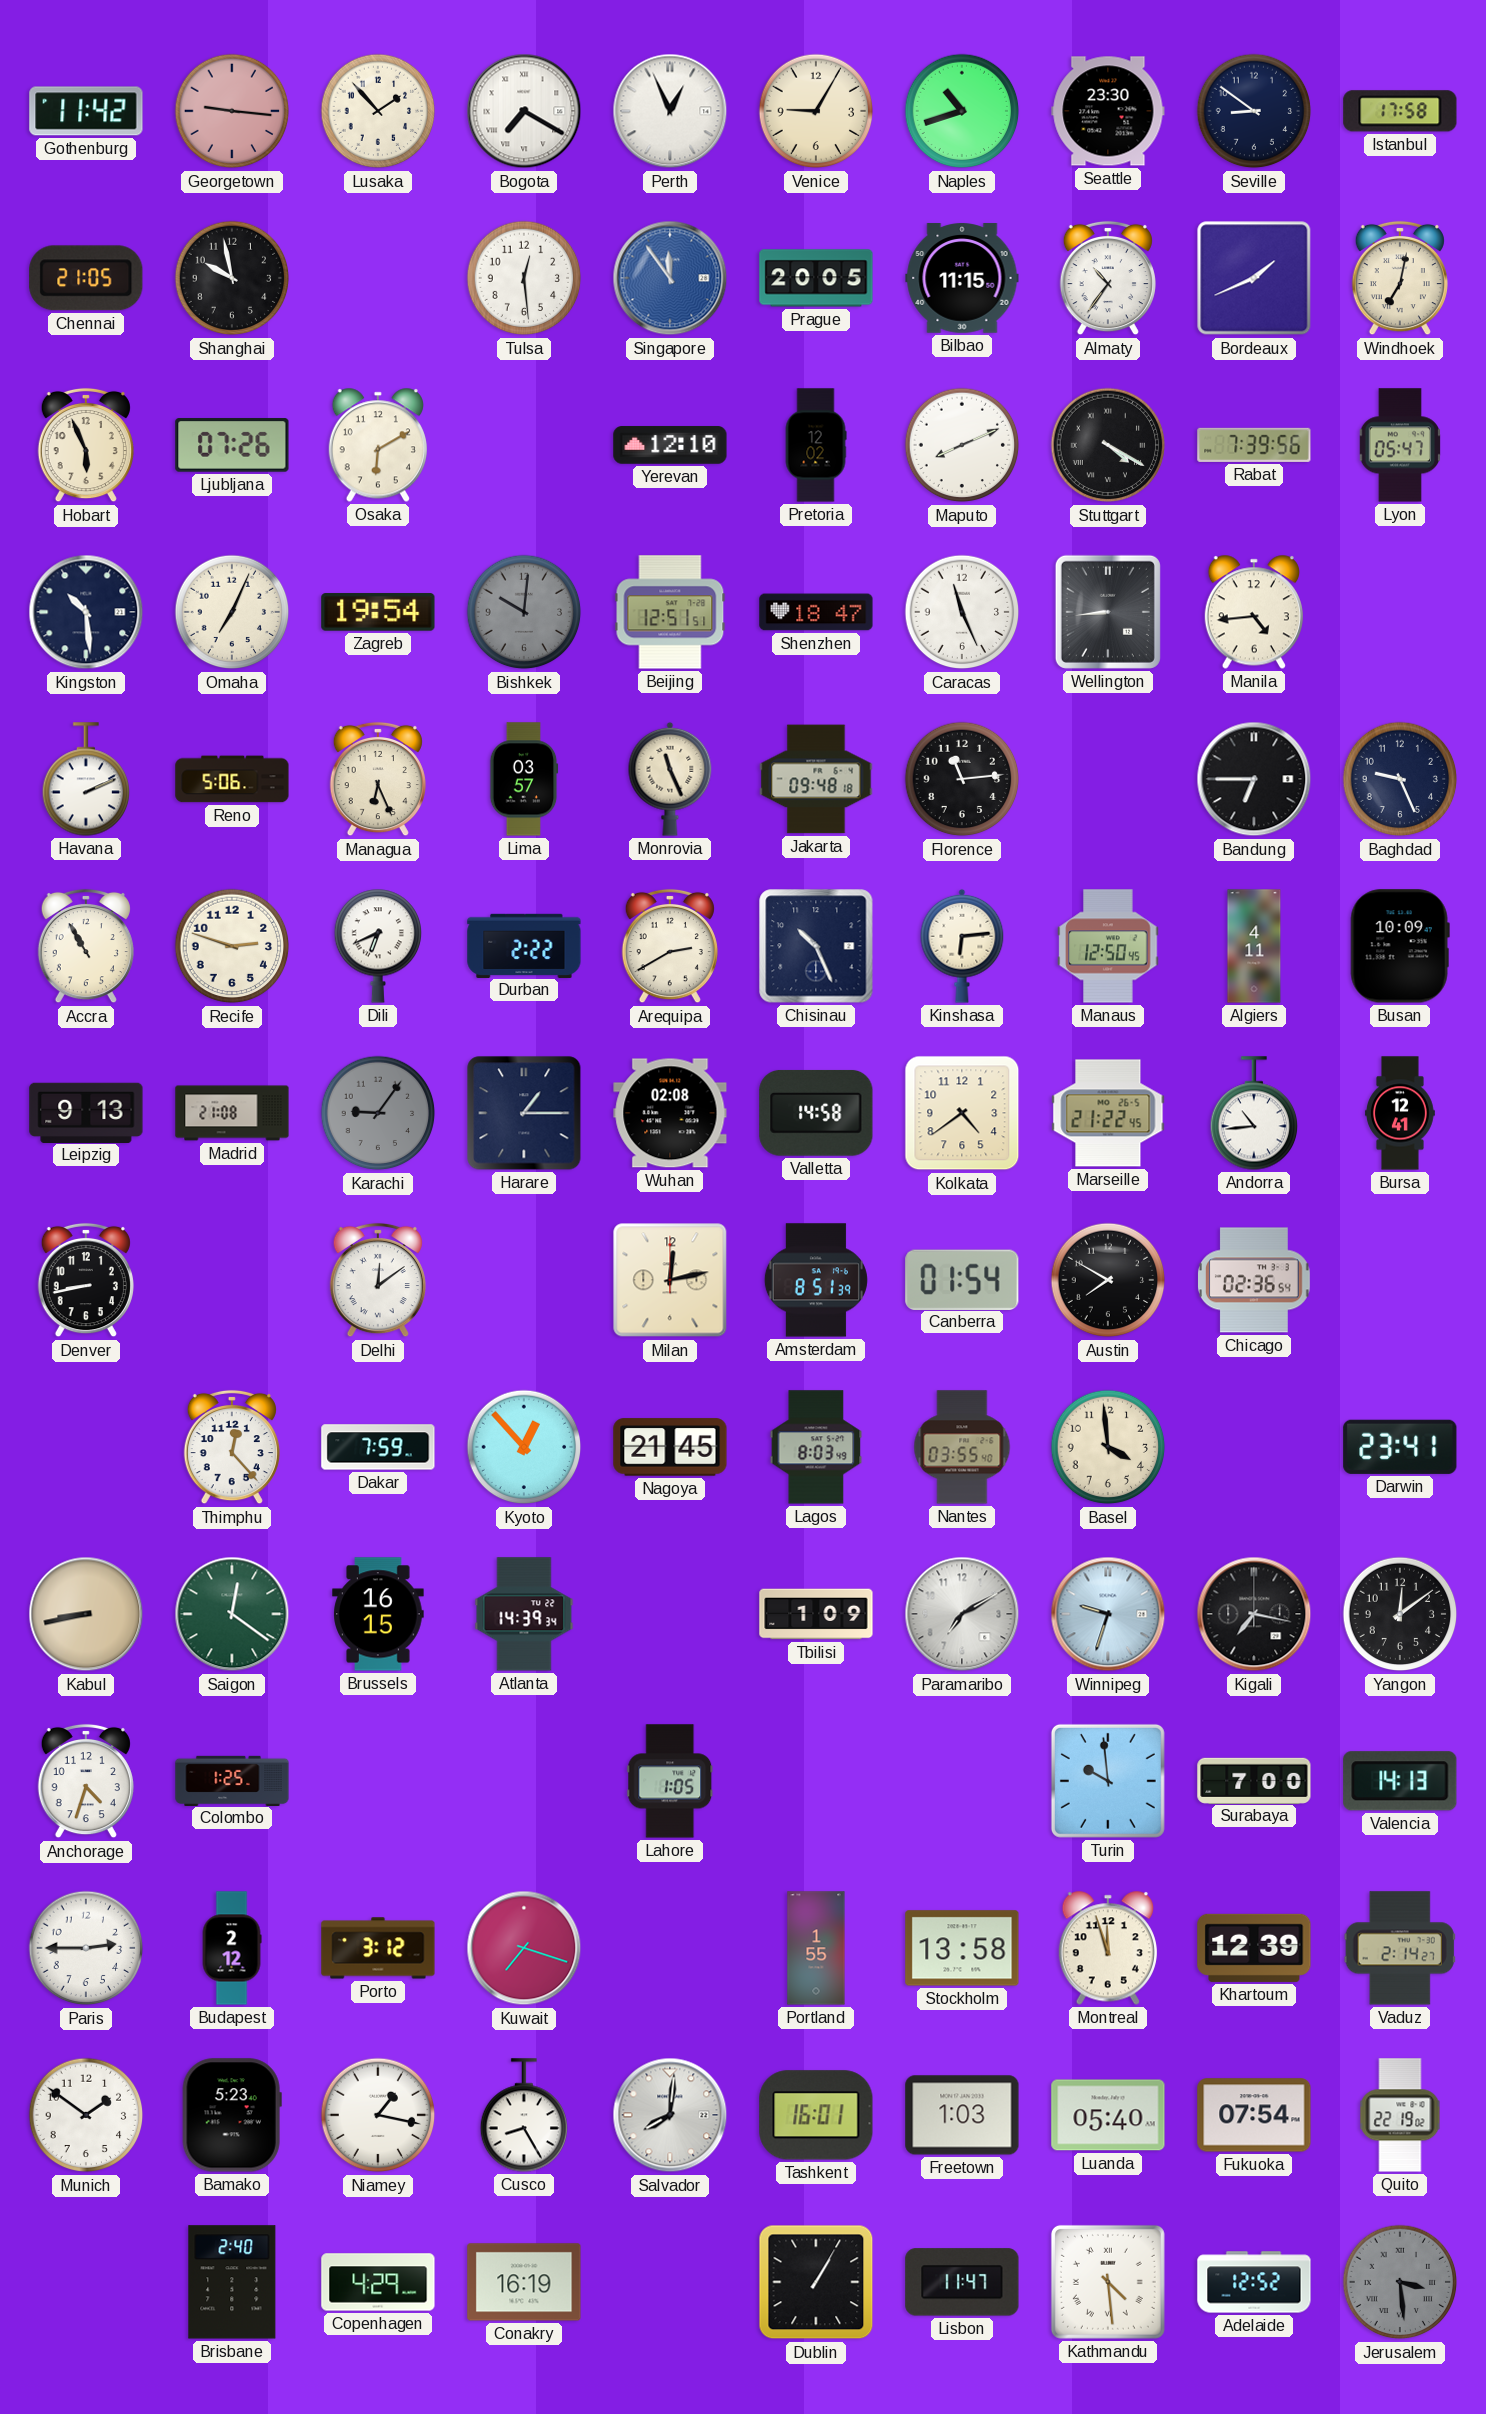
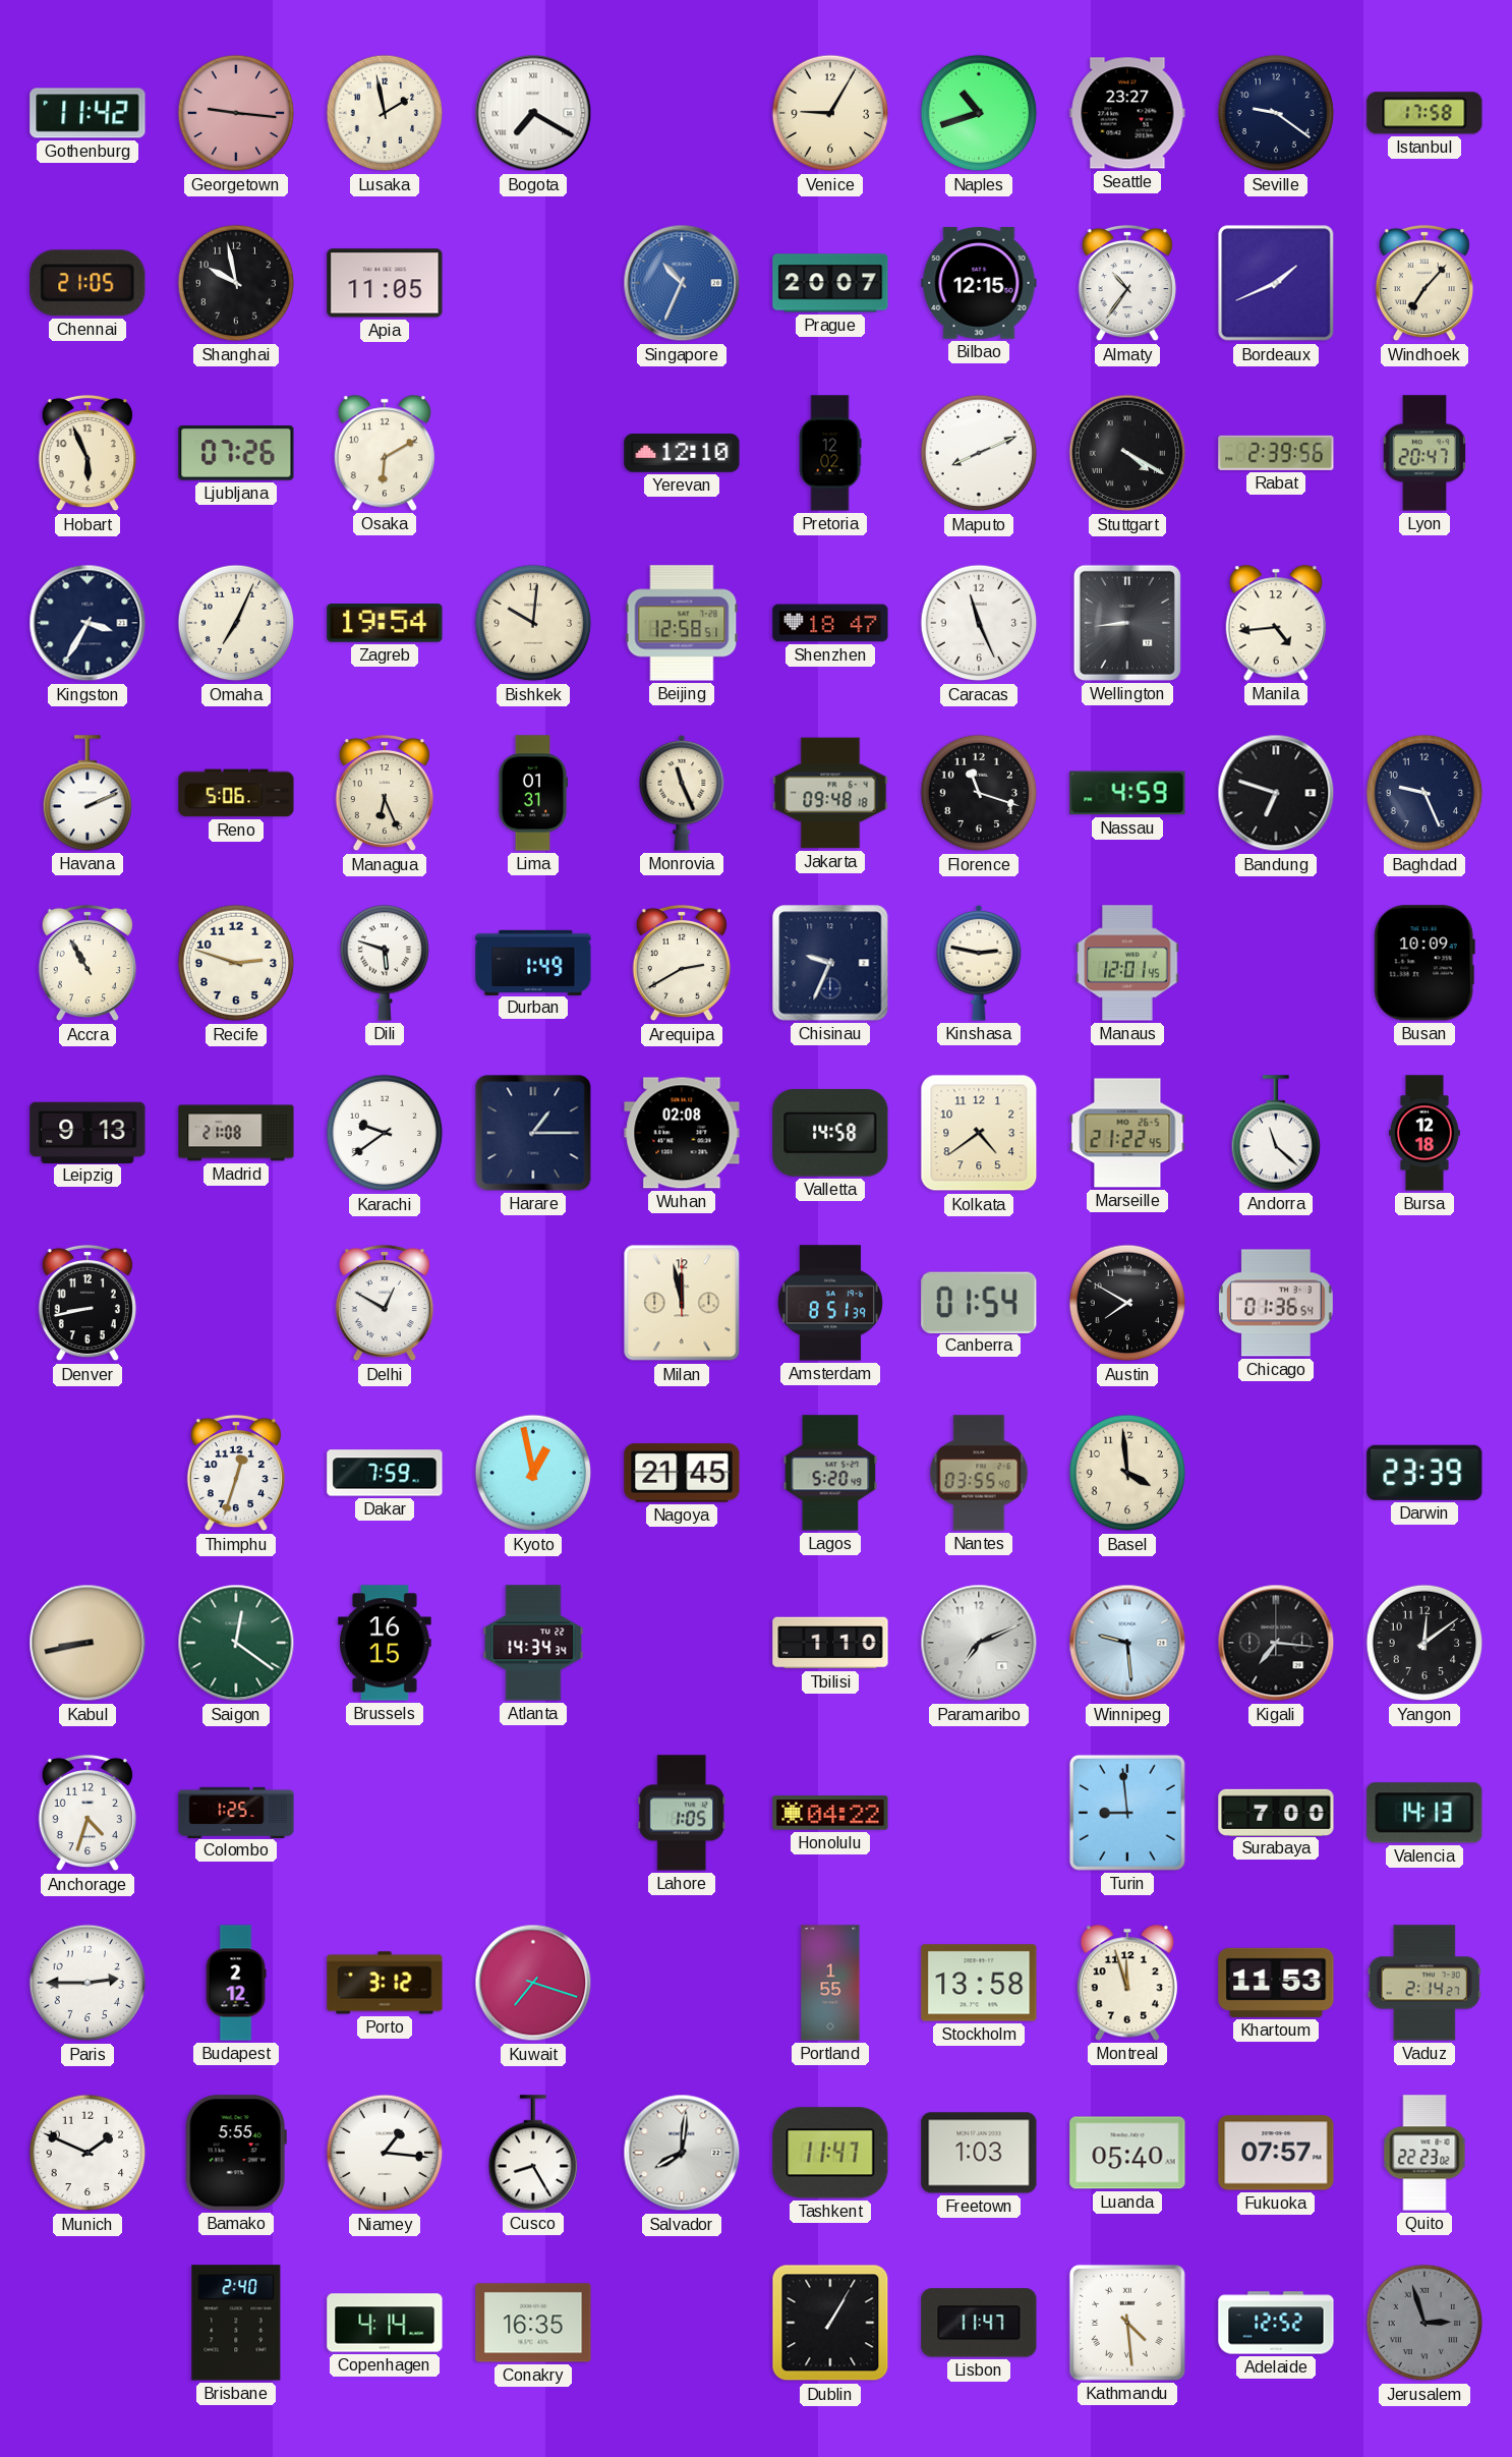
Lusaka: 1:53 -> 1:58 (385, 113)
Perth: 12:56 -> none (670, 111)
Seattle: 23:30 -> 23:27 (1127, 113)
Seville: 8:51 -> 9:21 (1276, 113)
Apia: none -> 11:05 (385, 283)
Tulsa: 12:29 -> none (524, 278)
Singapore: 11:54 -> 10:34 (682, 283)
Prague: 20:05 -> 20:07 (830, 283)
Bilbao: 11:15 -> 12:15 (979, 283)
Windhoek: 7:02 -> 7:07 (1424, 283)
Rabat: 7:39 -> 2:39 (1276, 453)
Lyon: 05:47 -> 20:47 (1423, 453)
Kingston: 10:29 -> 3:35 (88, 623)
Bishkek dial: grey -> cream (533, 623)
Beijing: 12:51 -> 12:58 (682, 623)
Lima: 03:57 -> 01:31 (533, 793)
Florence: 11:14 -> 11:18 (979, 793)
Nassau: none -> 4:59 (1127, 793)
Bandung: 6:45 -> 6:48 (1276, 793)
Dili: 6:41 -> 5:48 (384, 963)
Durban: 2:22 -> 1:49 (533, 962)
Chisinau: 10:26 -> 9:34 (830, 963)
Kinshasa: 6:14 -> 2:47 (979, 963)
Manaus: 12:50 -> 12:01 (1127, 963)
Algiers: 4:11 -> none (1254, 946)
Karachi: 9:06 -> 9:39 (385, 1133)
Karachi dial: grey -> white (385, 1133)
Andorra: 10:44 -> 11:22 (1275, 1133)
Bursa: 12:41 -> 12:18 (1424, 1133)
Delhi: 12:09 -> 12:50 (385, 1303)
Milan: 12:13 -> 11:58 (682, 1303)
Chicago: 02:36 -> 01:36 (1276, 1303)
Thimphu: 12:23 -> 12:33 (236, 1473)
Kyoto: 12:53 -> 12:58 (533, 1473)
Lagos: 8:03 -> 5:20 (830, 1473)
Darwin: 23:41 -> 23:39 (1424, 1473)
Atlanta: 14:39 -> 14:34 (533, 1643)
Tbilisi: 1:09 -> 1:10 (830, 1643)
Paramaribo: 7:10 -> 7:11 (979, 1643)
Winnipeg: 9:33 -> 9:29 (1127, 1643)
Kigali: 7:17 -> 7:16 (1276, 1643)
Honolulu: none -> 04:22 (830, 1813)
Turin: 9:59 -> 8:59 (1127, 1813)
Khartoum: 12:39 -> 11:53 (1276, 1983)
Munich: 1:51 -> 1:49 (88, 2153)
Bamako: 5:23 -> 5:55 (236, 2153)
Niamey: 1:17 -> 1:16 (385, 2153)
Tashkent: 16:01 -> 11:47 (830, 2153)
Fukuoka: 07:54 -> 07:57 (1276, 2153)
Quito: 22:19 -> 22:23 (1424, 2153)
Copenhagen: 4:29 -> 4:14 (385, 2323)
Conakry: 16:19 -> 16:35 (533, 2323)
Jerusalem: 3:29 -> 2:57 (1424, 2323)
